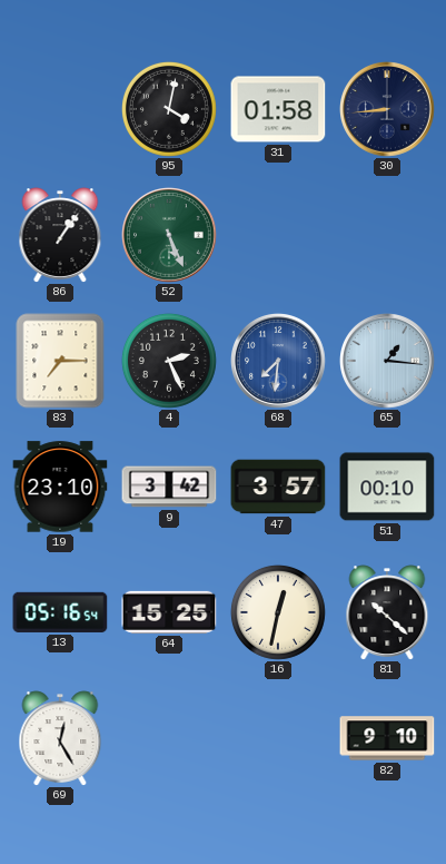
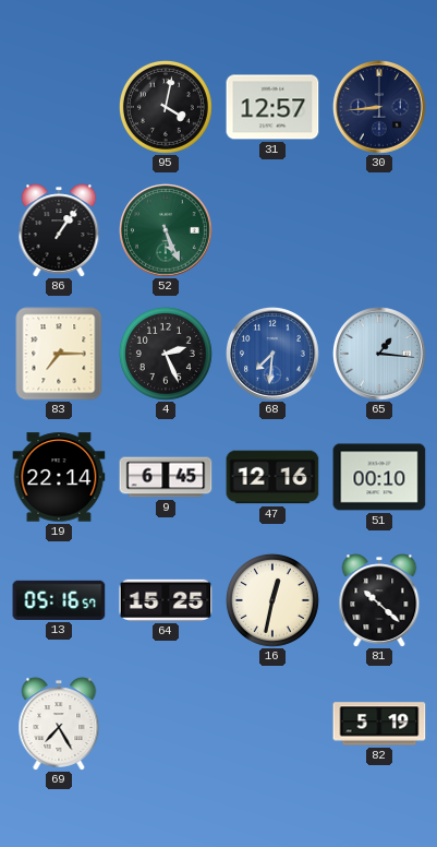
31: 01:58 -> 12:57 (272, 107)
19: 23:10 -> 22:14 (59, 477)
9: 3:42 -> 6:45 (166, 477)
47: 3:57 -> 12:16 (272, 477)
13: 05:16:54 -> 05:16:57 (59, 600)
69: 12:25 -> 7:25 (59, 724)
82: 9:10 -> 5:19 (379, 724)
